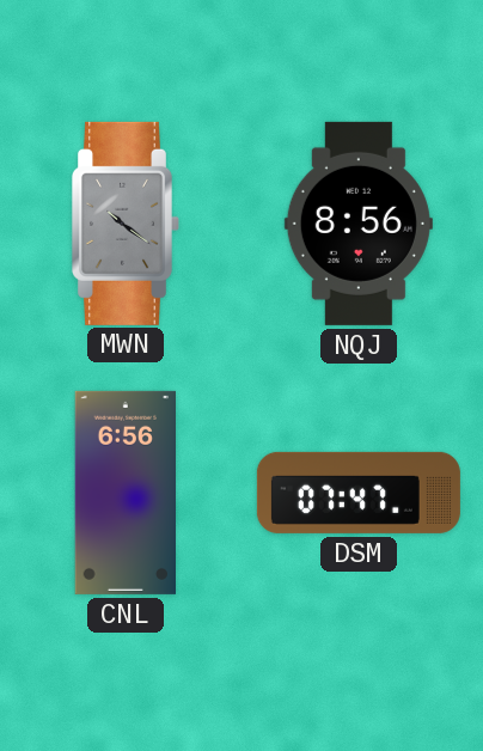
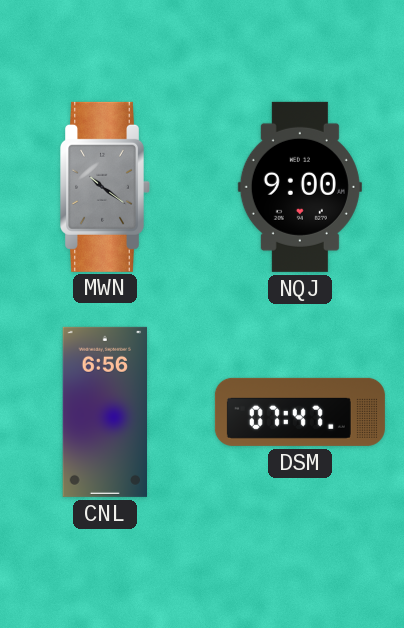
NQJ: 8:56 -> 9:00 (300, 187)
